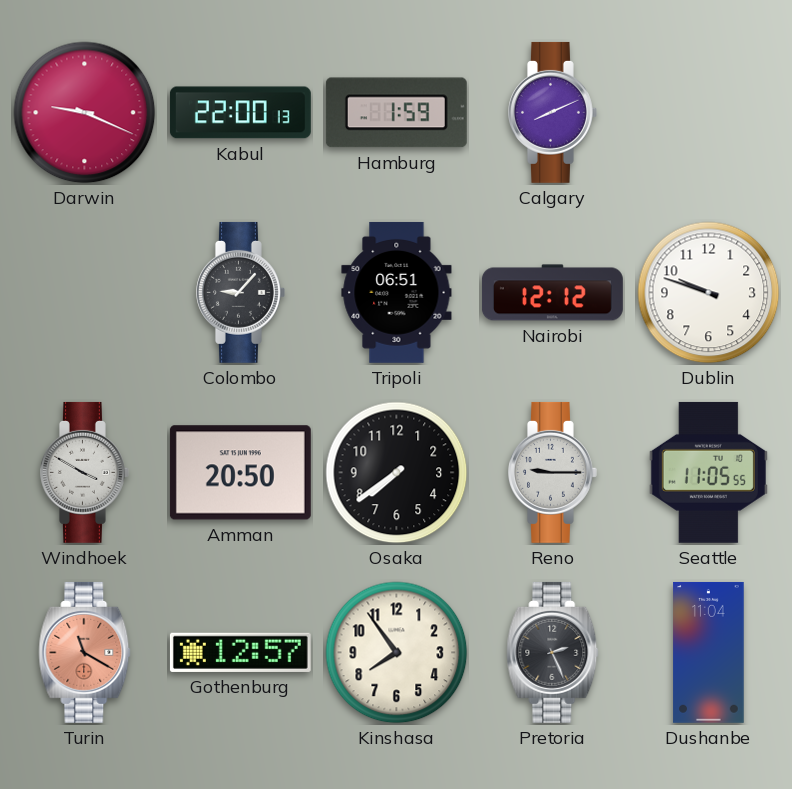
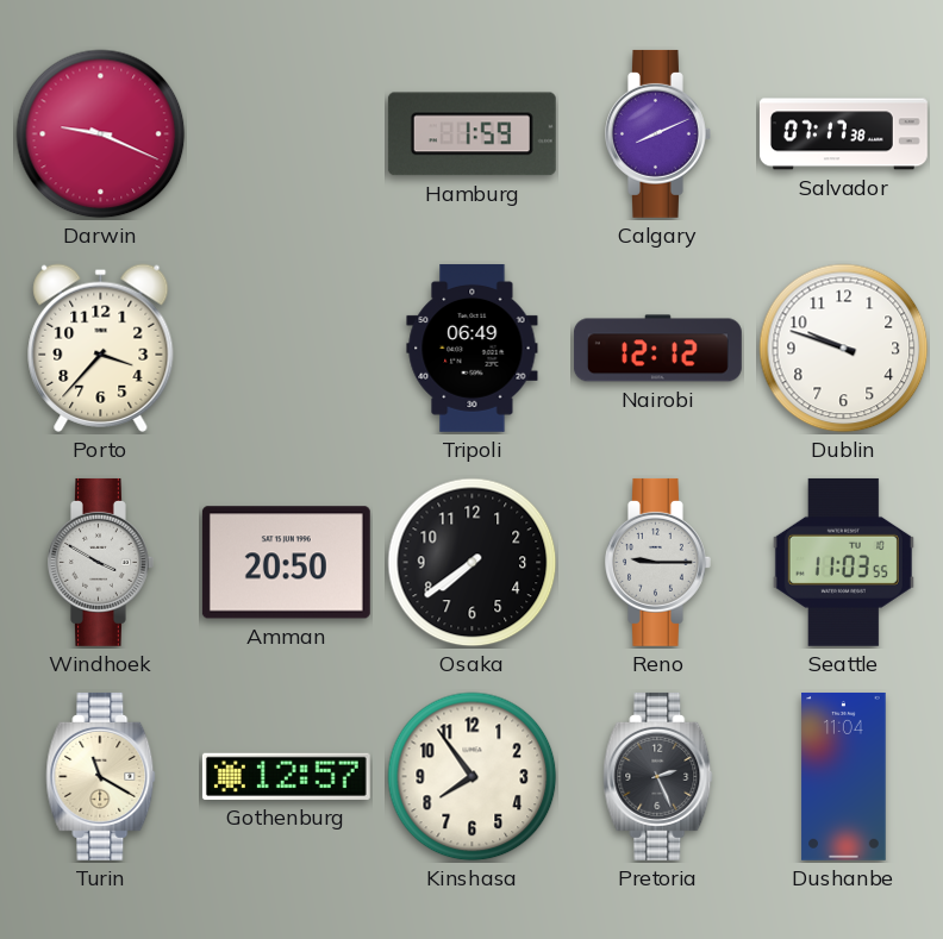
Kabul: 22:00 -> none (240, 113)
Salvador: none -> 07:17 (843, 134)
Porto: none -> 3:37 (101, 348)
Colombo: 9:07 -> none (241, 292)
Tripoli: 06:51 -> 06:49 (473, 348)
Seattle: 11:05 -> 11:03 (843, 562)
Turin dial: salmon -> cream (101, 776)
